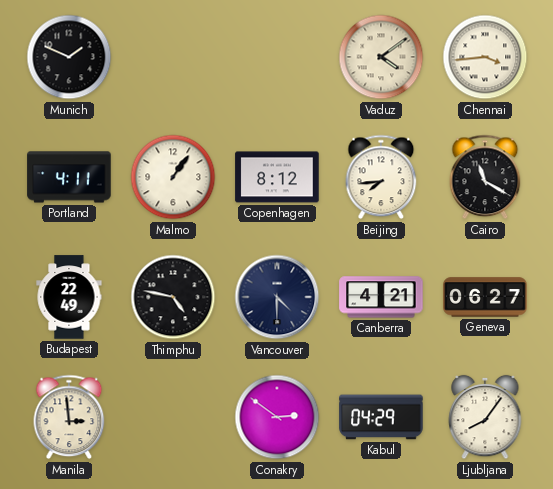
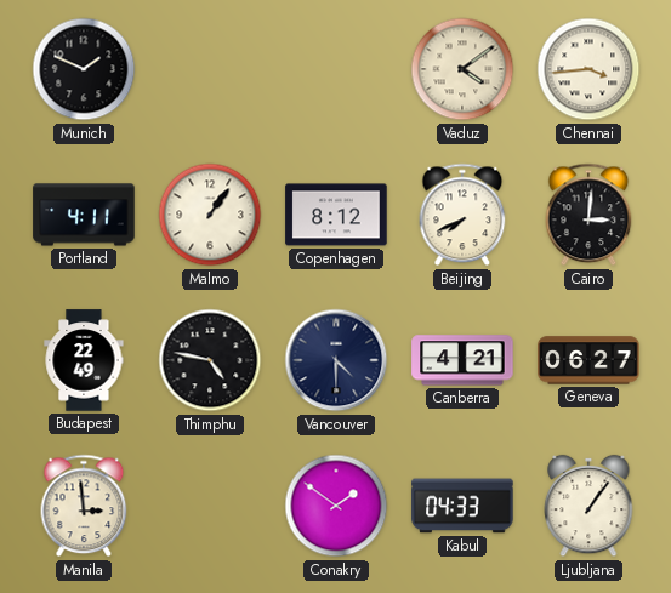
Beijing: 7:44 -> 7:41 (462, 215)
Cairo: 11:20 -> 3:01 (588, 215)
Conakry: 2:51 -> 1:51 (336, 506)
Kabul: 04:29 -> 04:33 (462, 506)
Ljubljana: 8:06 -> 1:06 (588, 506)
